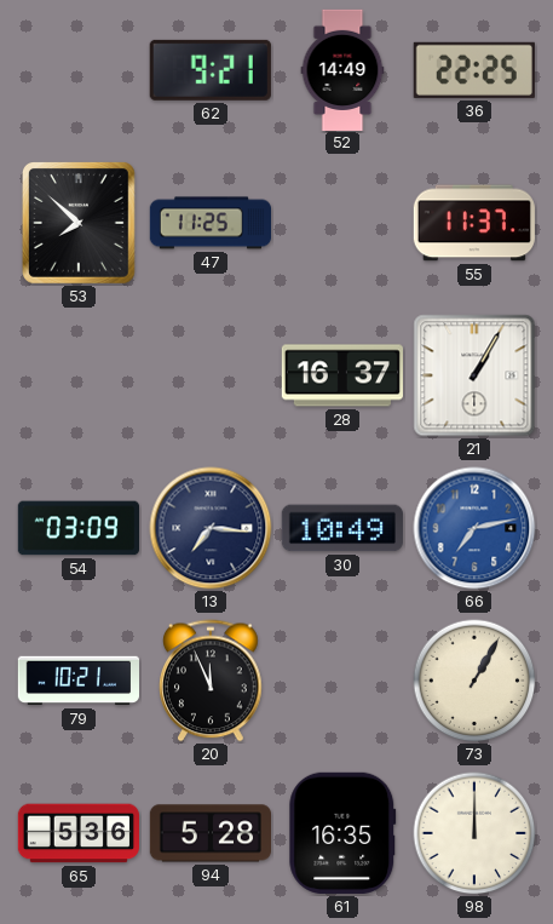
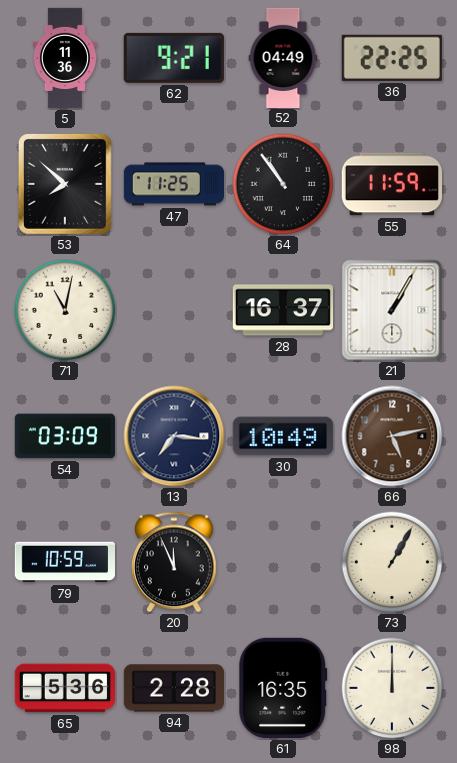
5: none -> 11:36 (64, 58)
52: 14:49 -> 04:49 (283, 57)
64: none -> 10:54 (283, 184)
55: 11:37 -> 11:59 (392, 184)
71: none -> 11:02 (65, 310)
66: 7:13 -> 5:13 (392, 436)
66 dial: blue -> brown (392, 436)
79: 10:21 -> 10:59 (64, 562)
94: 5:28 -> 2:28 (173, 688)
